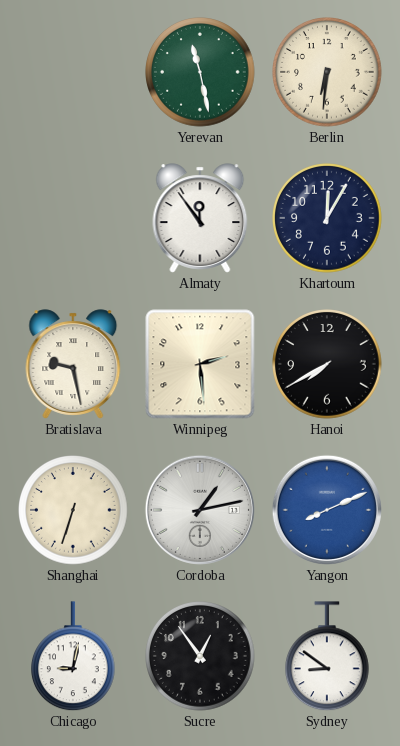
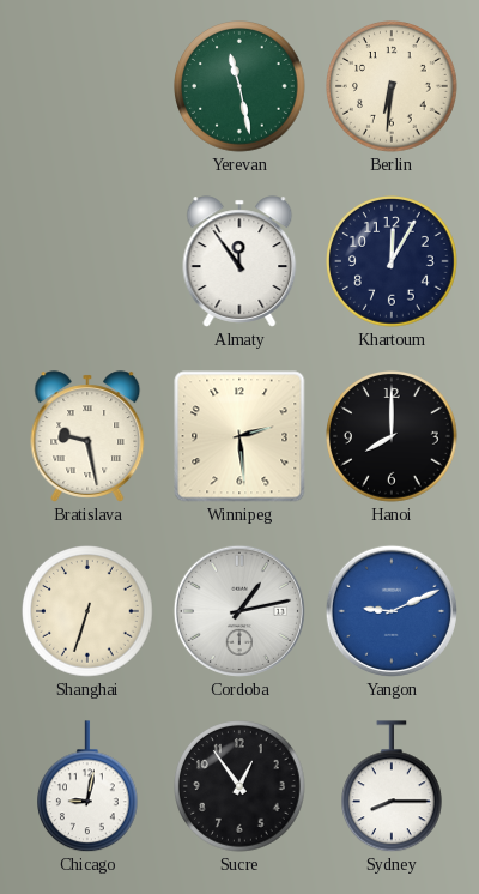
Hanoi: 7:40 -> 8:00 (392, 436)
Yangon: 8:11 -> 9:11 (392, 611)
Sydney: 8:51 -> 8:15 (393, 786)
